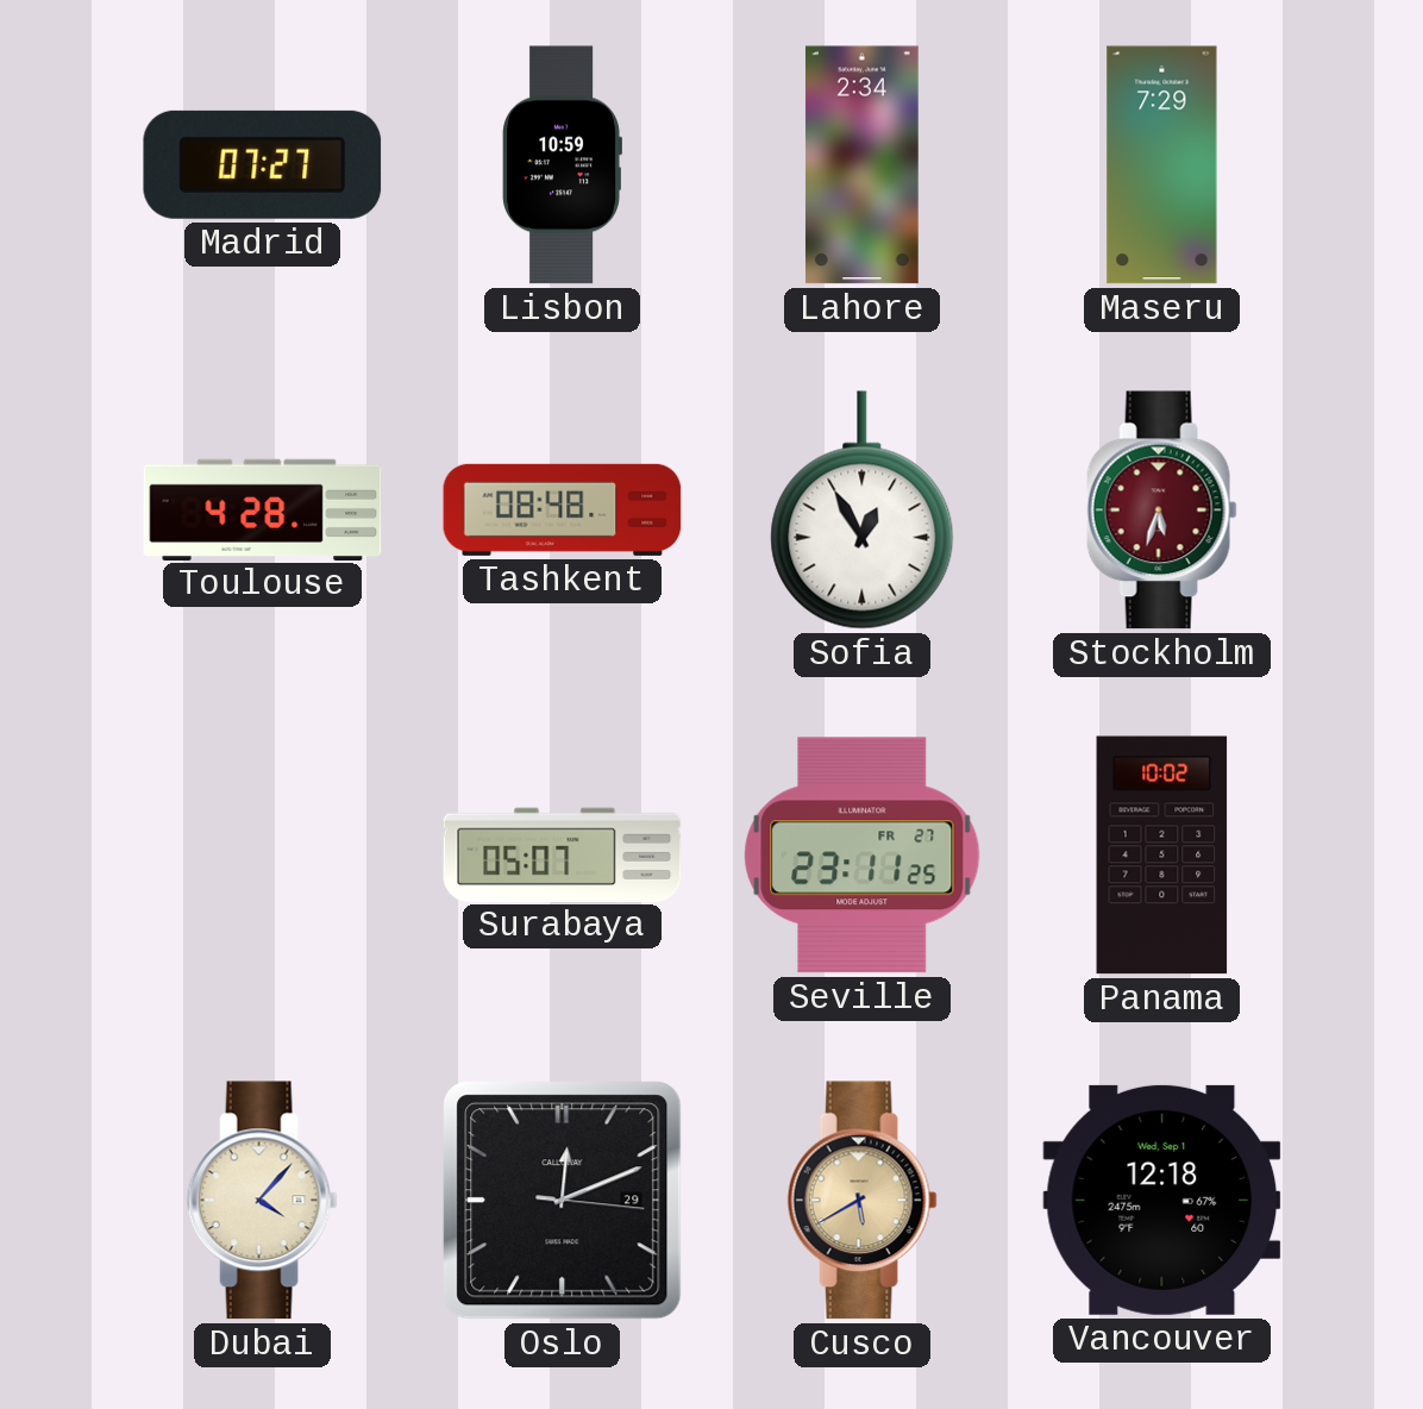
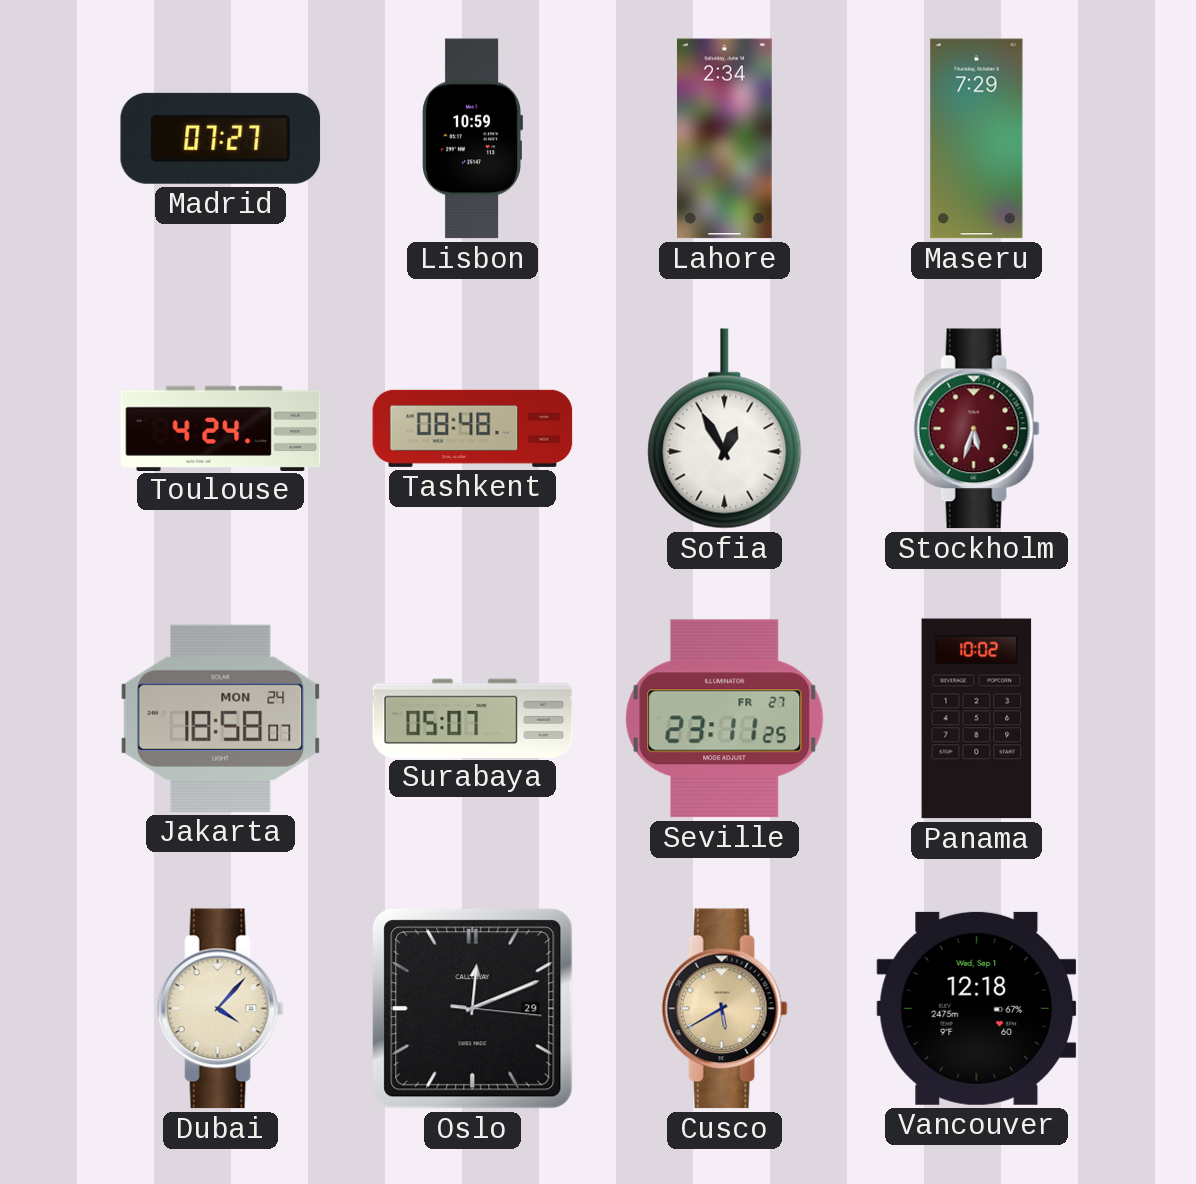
Toulouse: 4:28 -> 4:24 (221, 428)
Jakarta: none -> 18:58 (221, 718)
